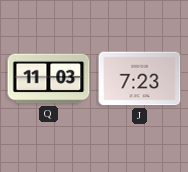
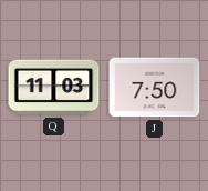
J: 7:23 -> 7:50 (155, 88)
